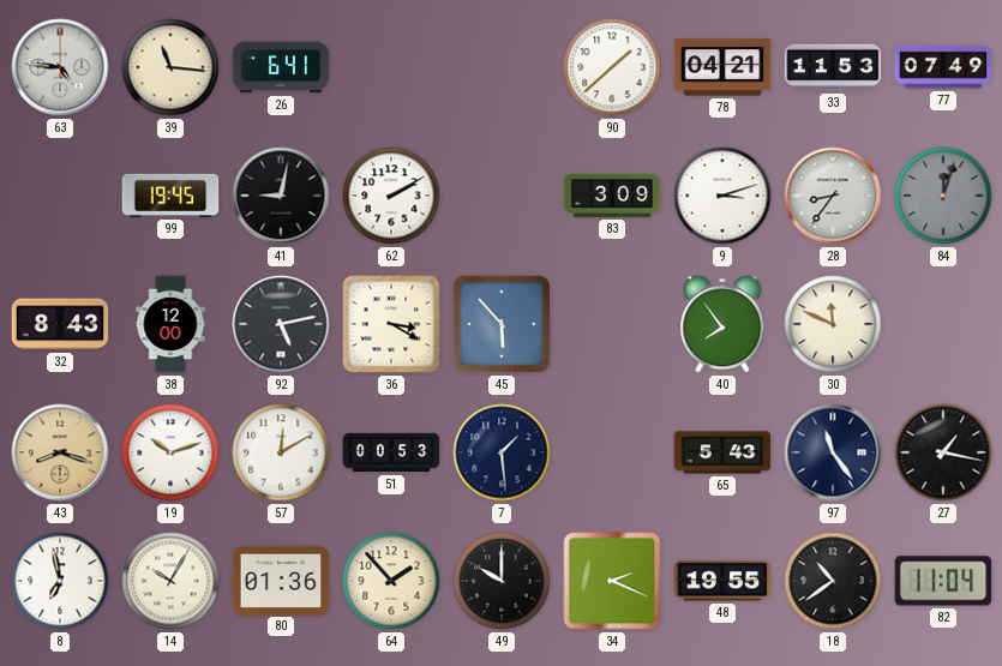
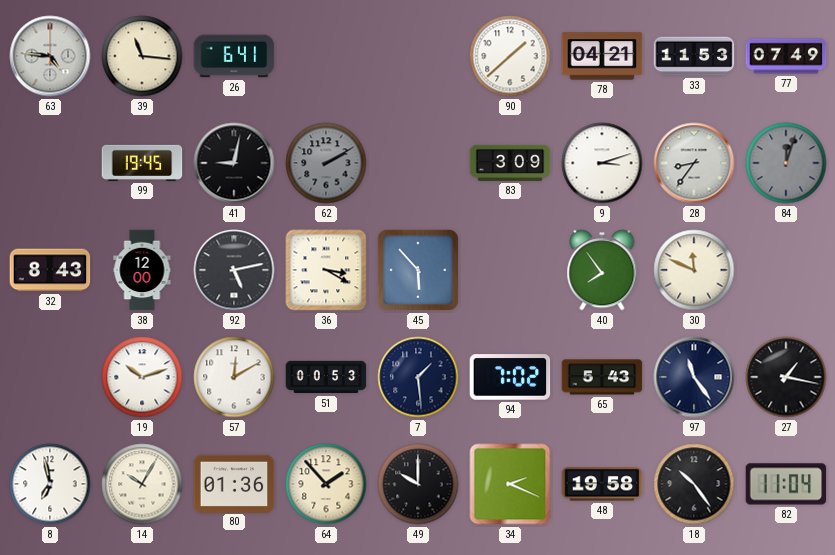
62 dial: white -> grey (326, 163)
43: 8:18 -> none (60, 452)
94: none -> 7:02 (510, 377)
48: 19:55 -> 19:58 (602, 484)
18: 10:39 -> 10:24 (694, 484)
